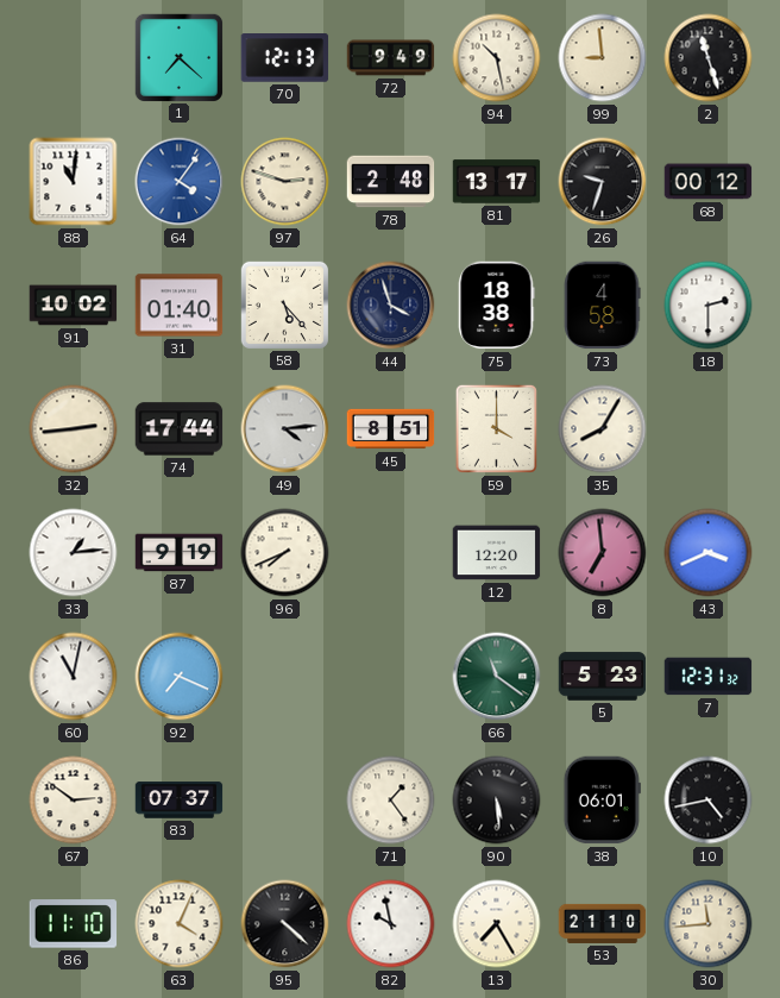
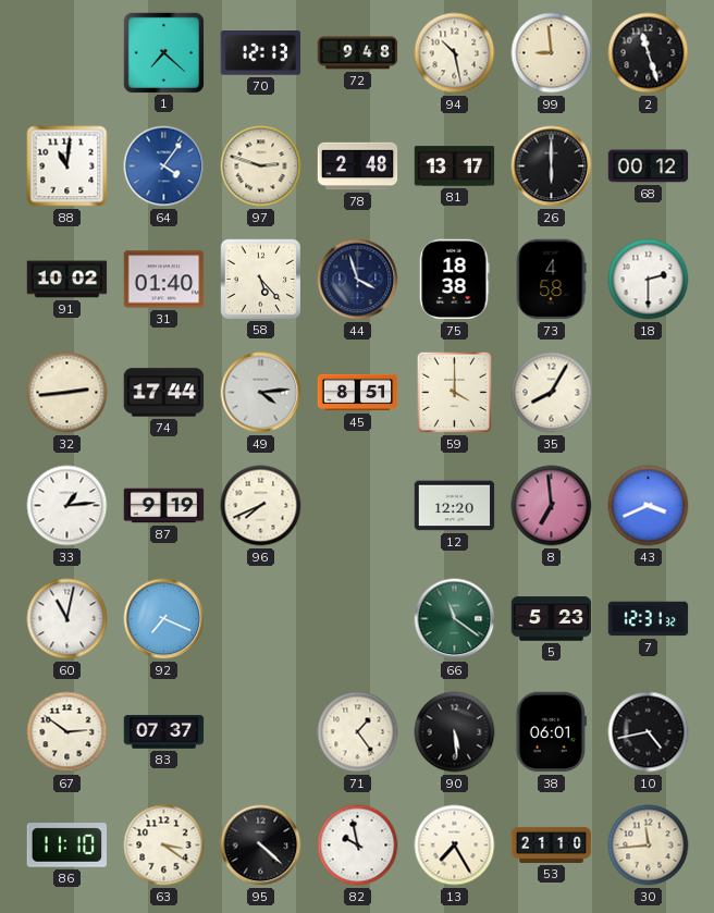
72: 9:49 -> 9:48 (358, 53)
26: 9:33 -> 6:00 (552, 166)
63: 4:04 -> 3:21 (164, 846)
